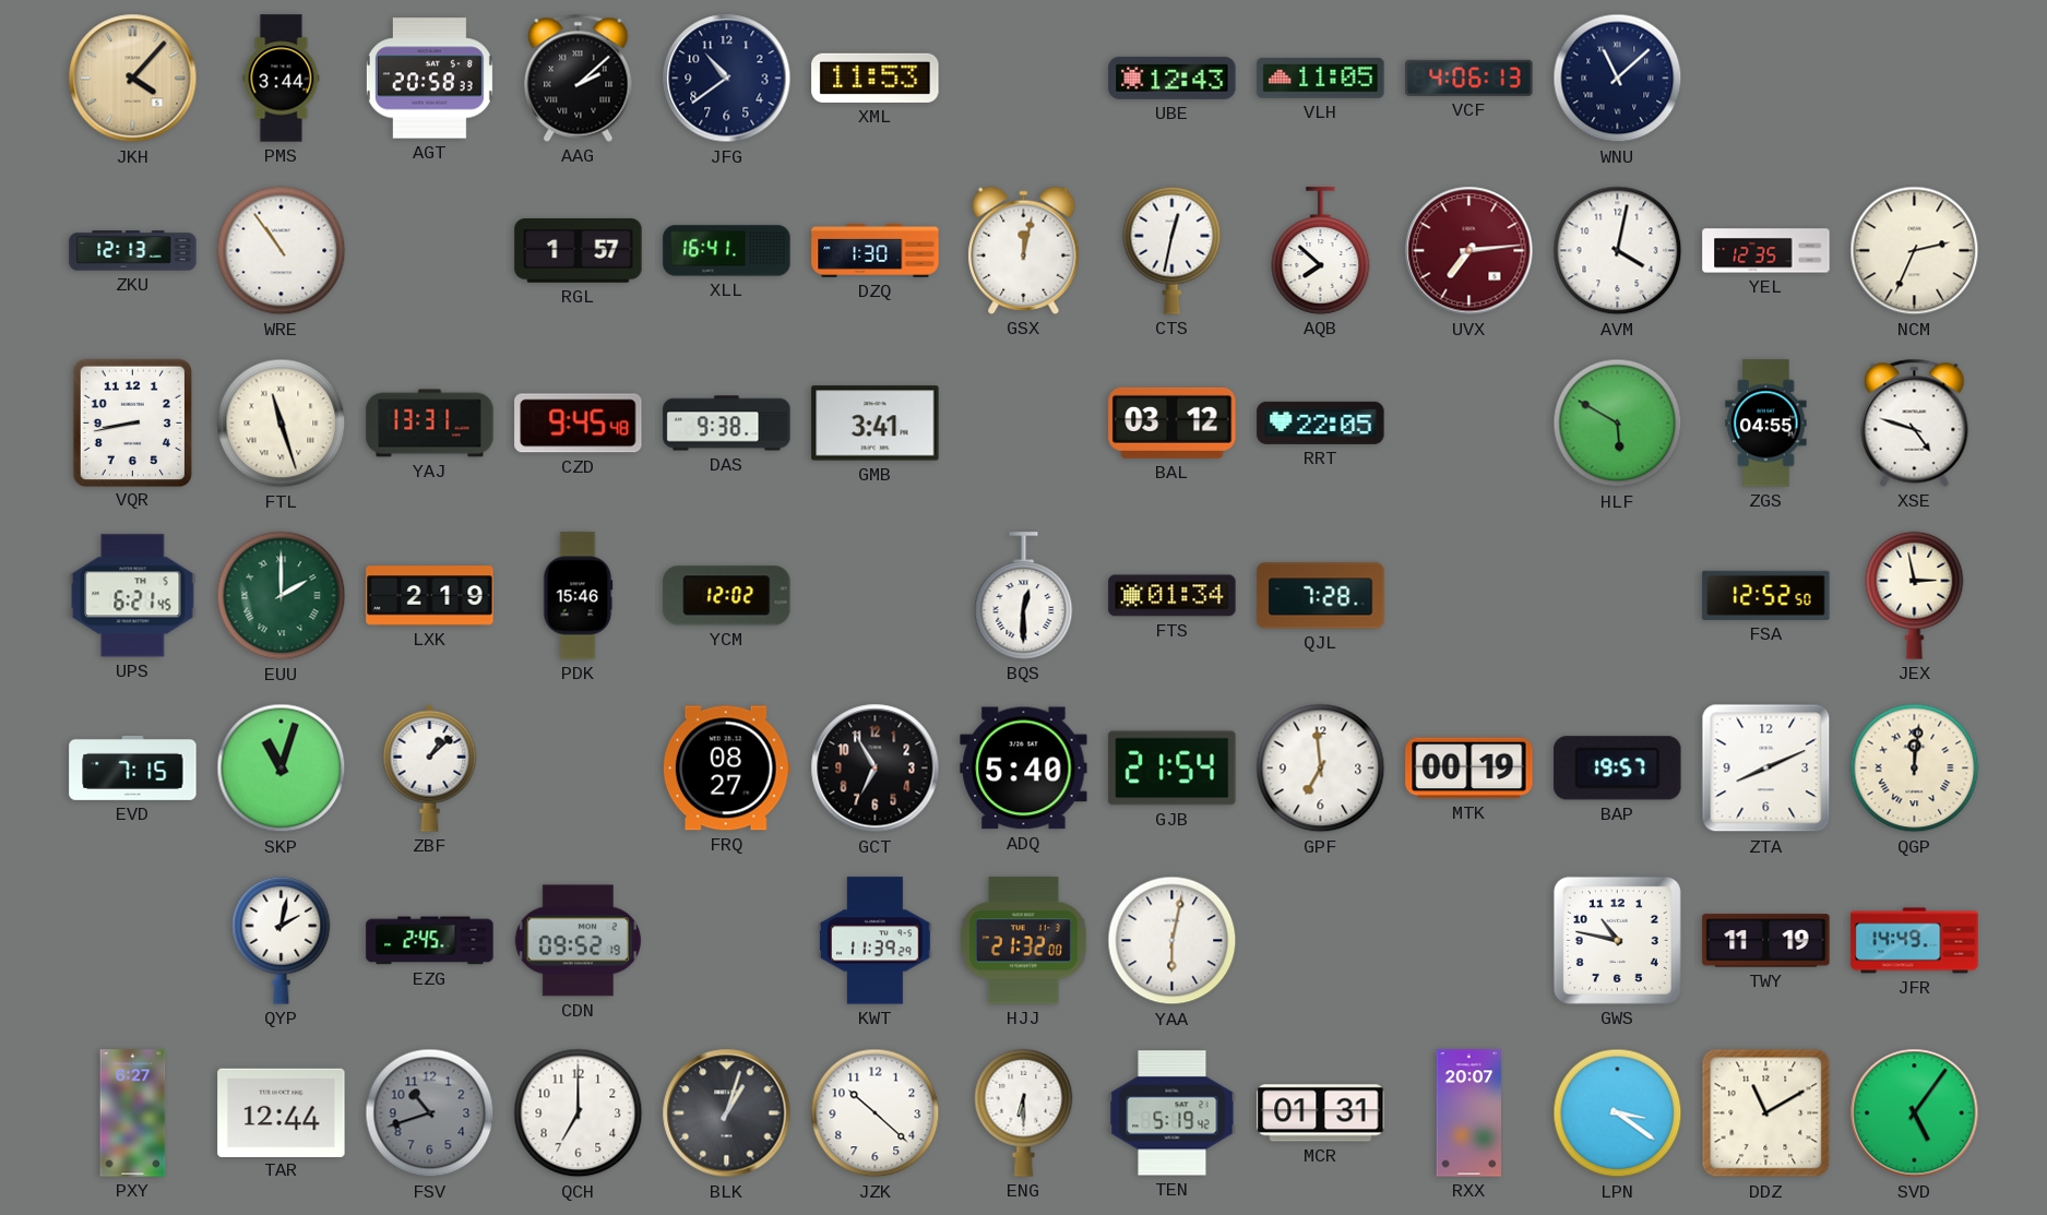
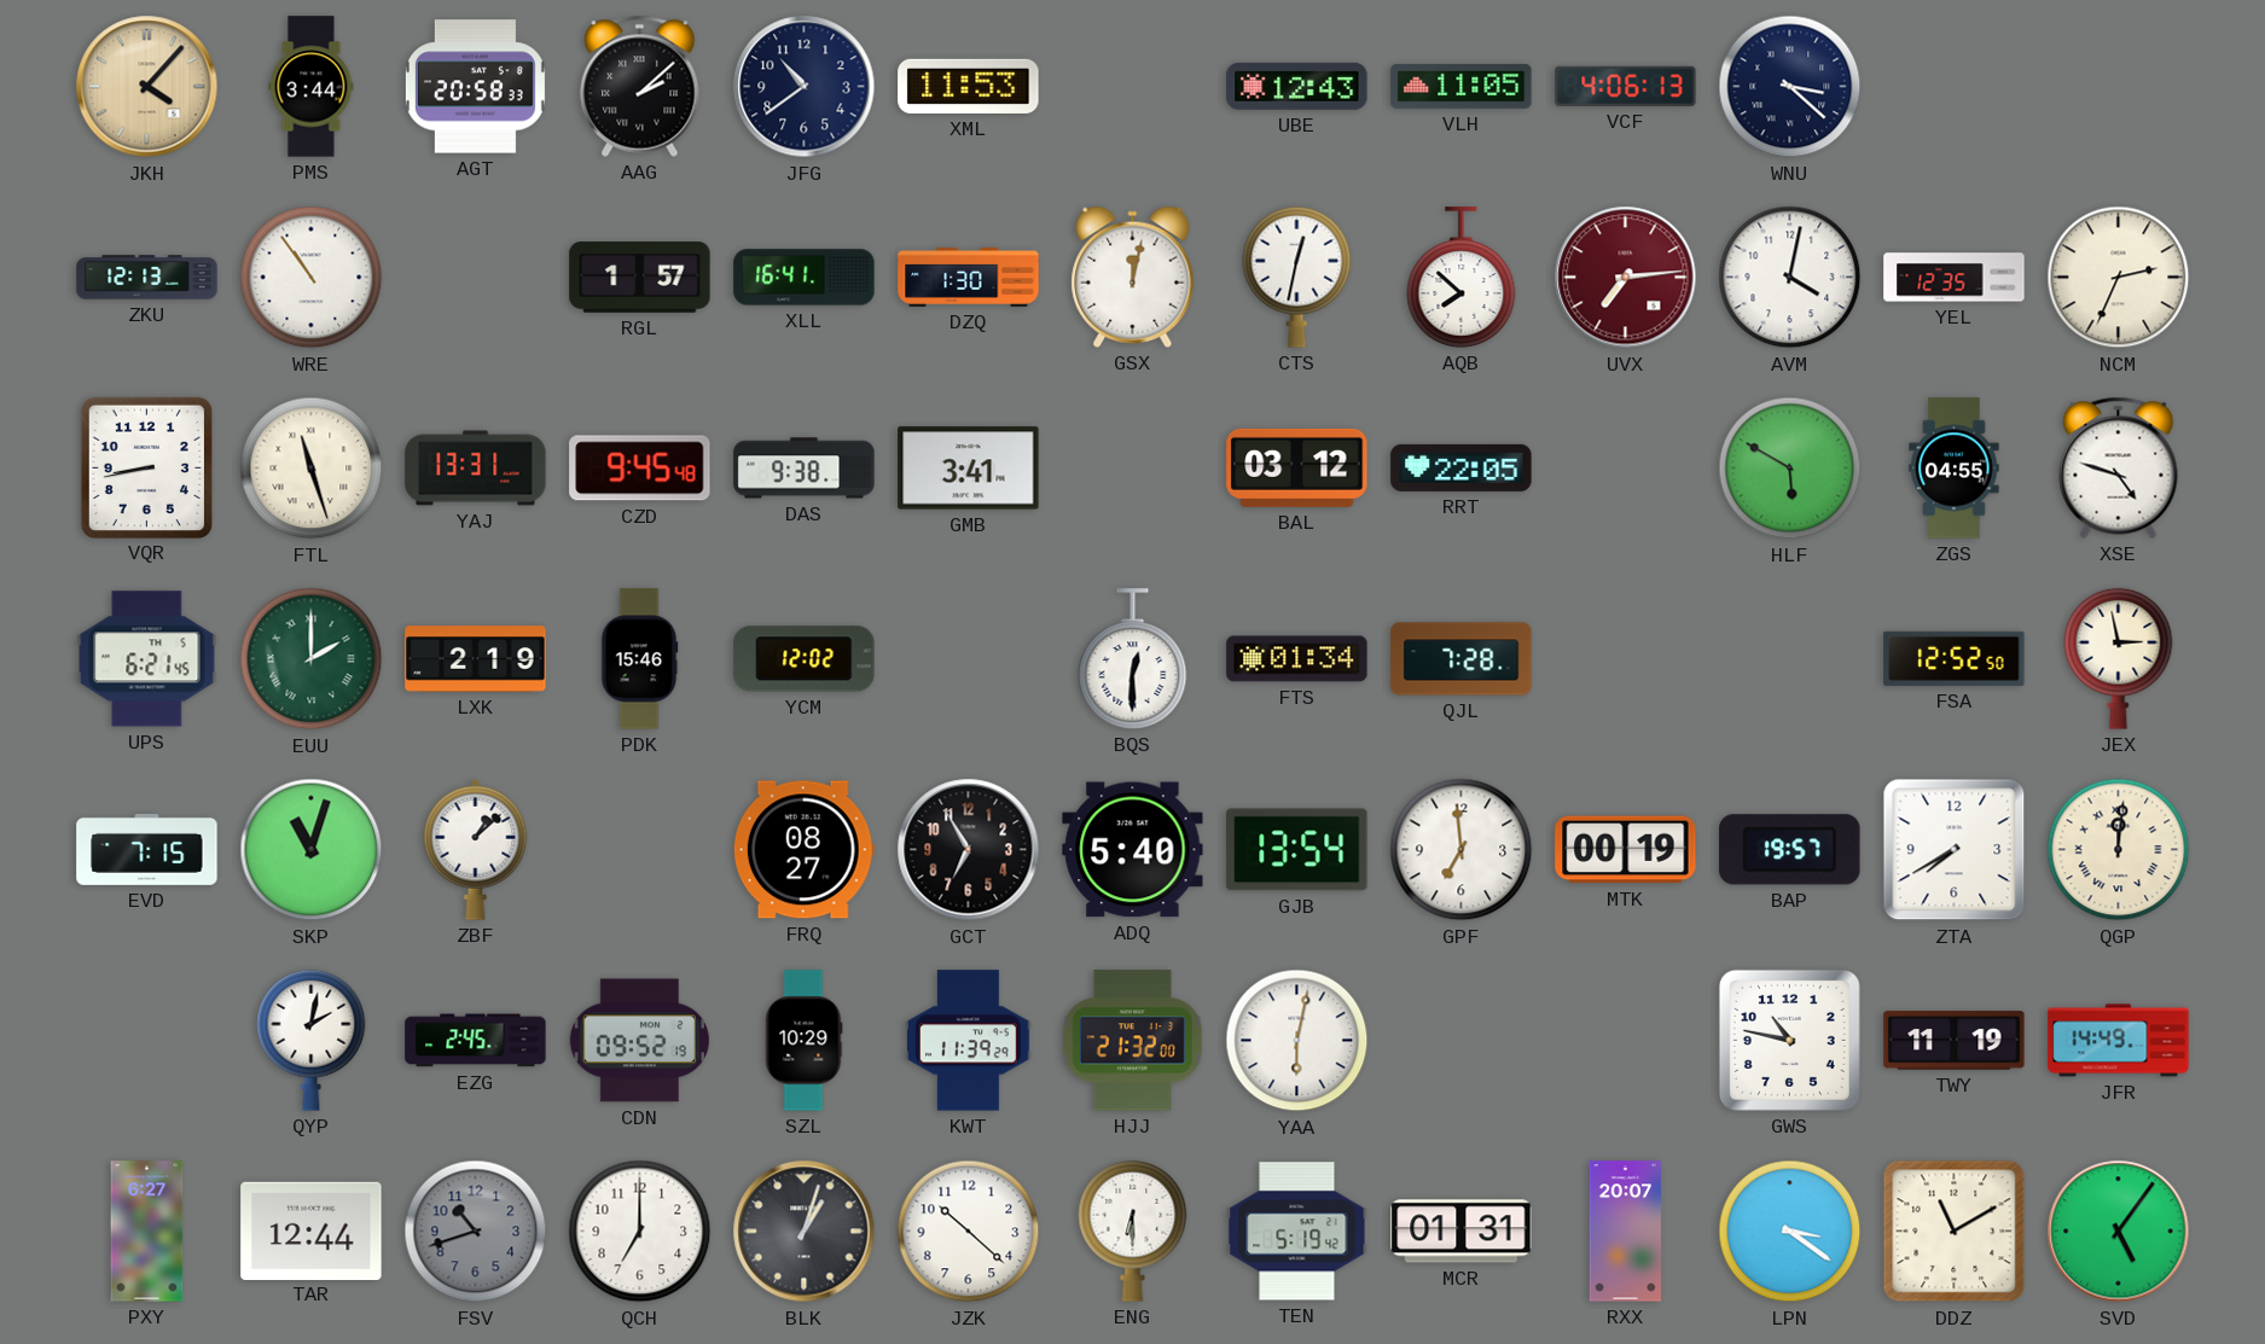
WNU: 11:08 -> 3:22 (1790, 87)
GJB: 21:54 -> 13:54 (1297, 850)
ZTA: 8:11 -> 7:40 (1955, 850)
SZL: none -> 10:29 (803, 1041)
